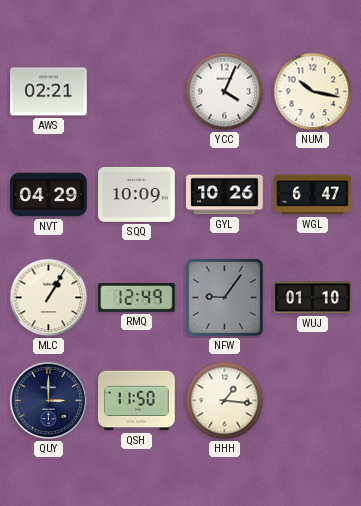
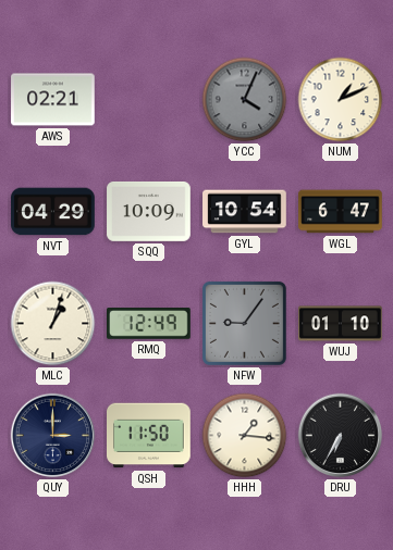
YCC dial: white -> grey (245, 100)
NUM: 10:17 -> 1:11 (341, 100)
GYL: 10:26 -> 10:54 (245, 212)
MLC: 1:05 -> 1:03 (53, 324)
DRU: none -> 6:35 (341, 436)
